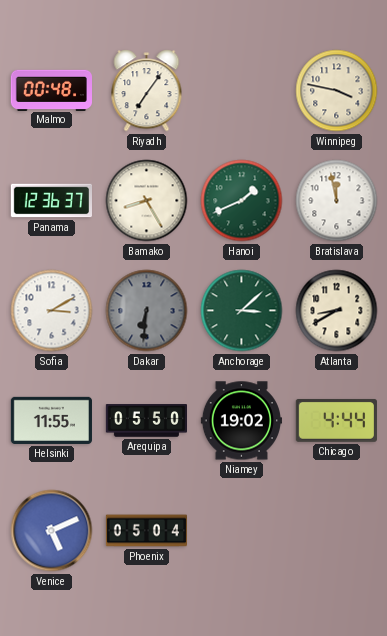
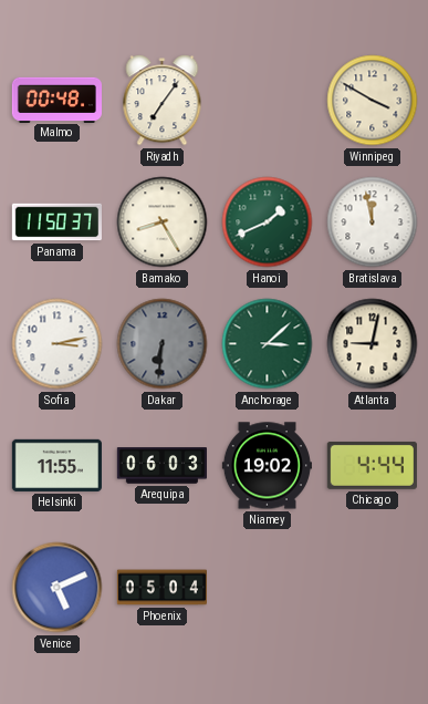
Winnipeg: 3:47 -> 3:50 (373, 101)
Panama: 12:36 -> 11:50 (56, 222)
Sofia: 3:10 -> 3:13 (58, 344)
Atlanta: 8:40 -> 9:02 (373, 344)
Arequipa: 05:50 -> 06:03 (161, 466)
